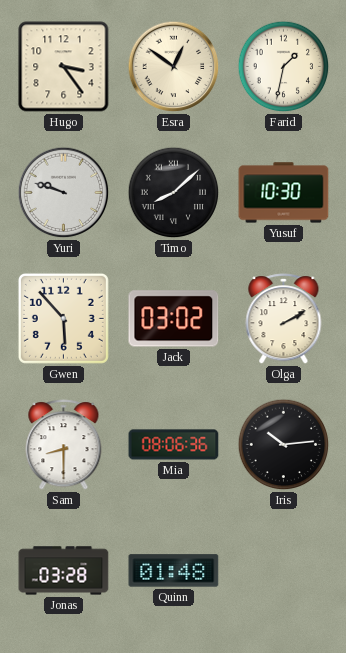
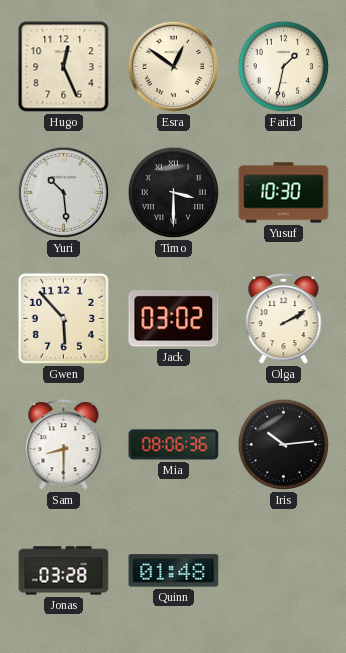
Hugo: 3:24 -> 12:26 (64, 67)
Yuri: 9:48 -> 10:29 (64, 193)
Timo: 8:08 -> 3:30 (174, 193)
